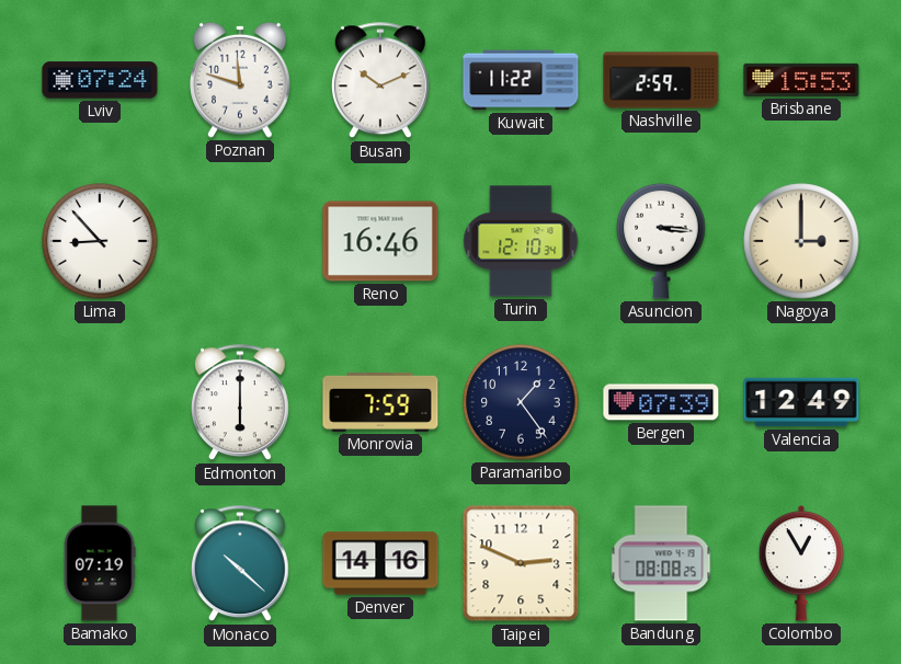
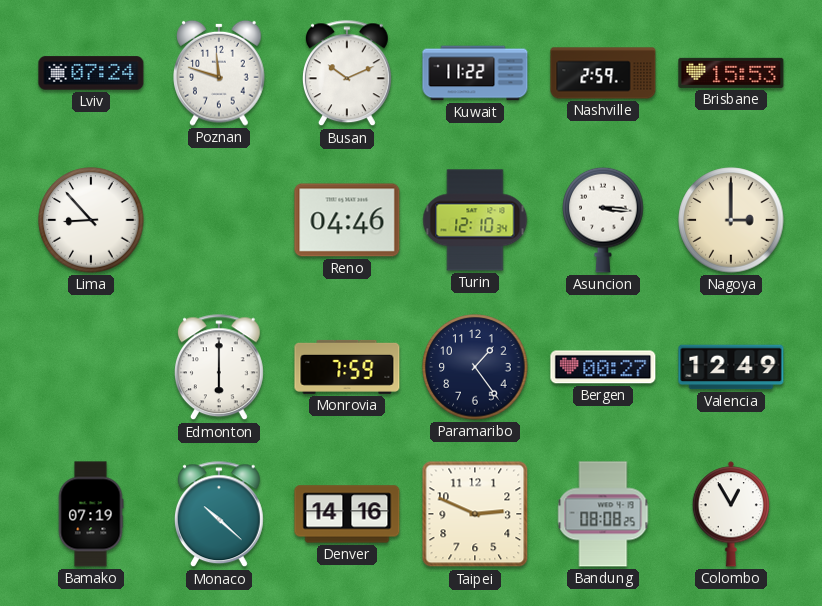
Reno: 16:46 -> 04:46 (347, 220)
Bergen: 07:39 -> 00:27 (603, 367)
